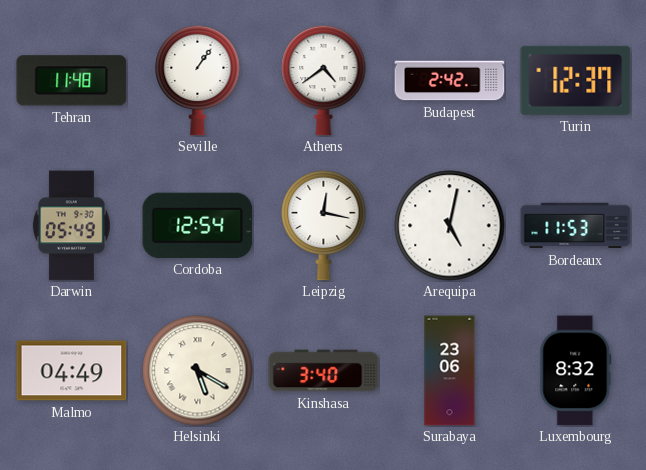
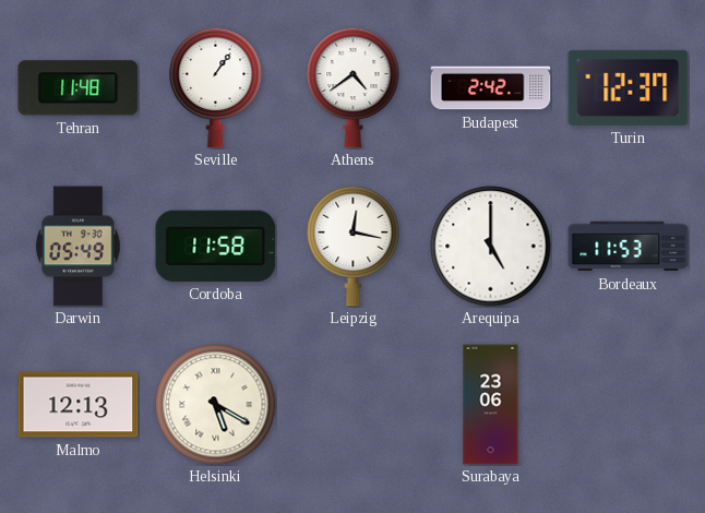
Cordoba: 12:54 -> 11:58 (216, 246)
Arequipa: 5:02 -> 5:00 (491, 247)
Malmo: 04:49 -> 12:13 (79, 405)
Kinshasa: 3:40 -> none (324, 371)
Luxembourg: 8:32 -> none (576, 371)
